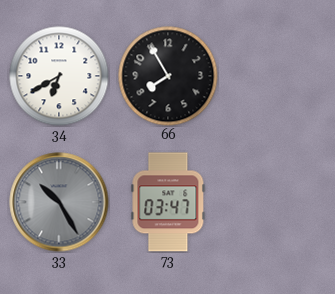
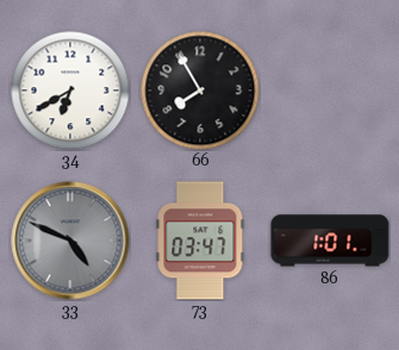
33: 10:25 -> 4:49 (70, 240)
86: none -> 1:01 (330, 240)
